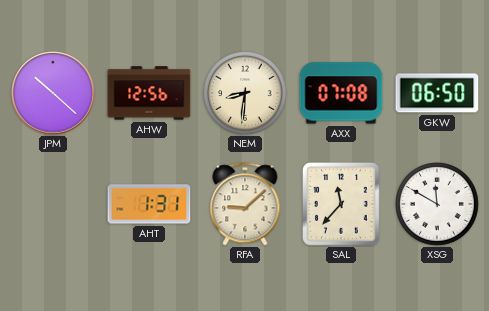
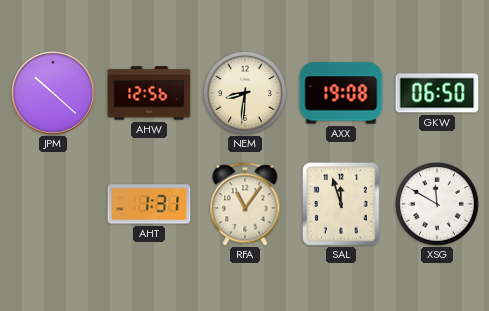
AXX: 07:08 -> 19:08 (341, 93)
RFA: 9:08 -> 11:06 (245, 204)
SAL: 11:37 -> 11:57 (342, 205)
